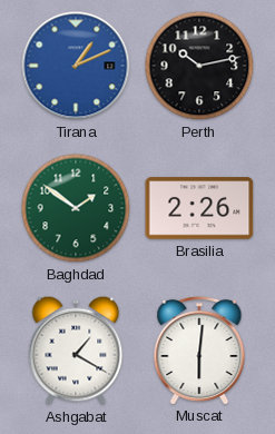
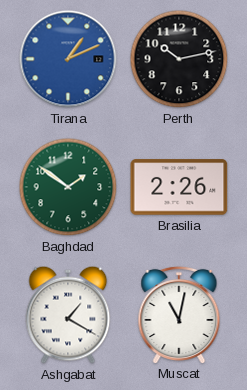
Muscat: 6:01 -> 11:02 (179, 314)
